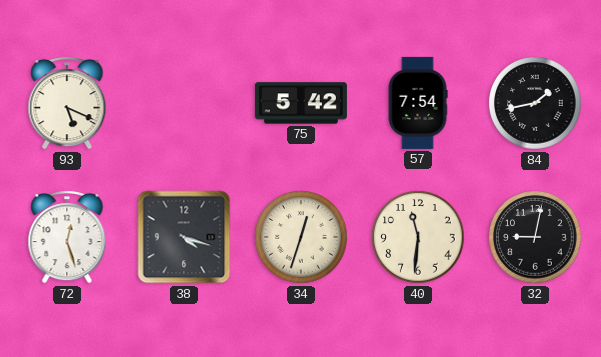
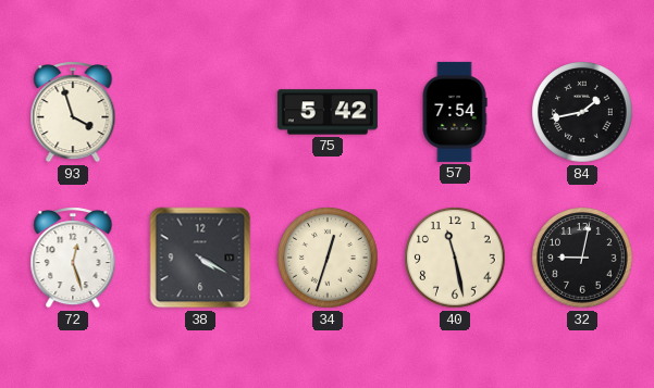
93: 5:19 -> 3:57 (73, 112)
38: 4:18 -> 4:20 (200, 258)
40: 11:31 -> 11:28 (455, 258)
